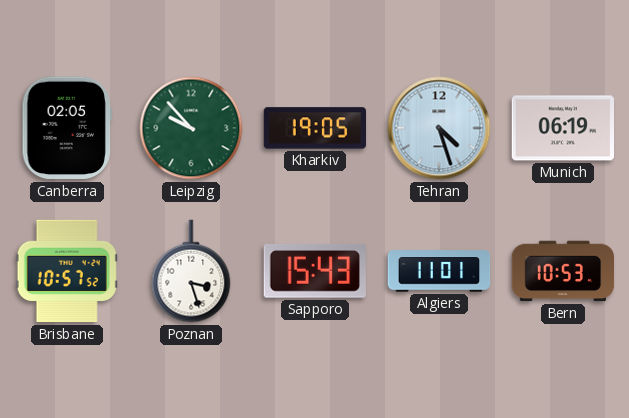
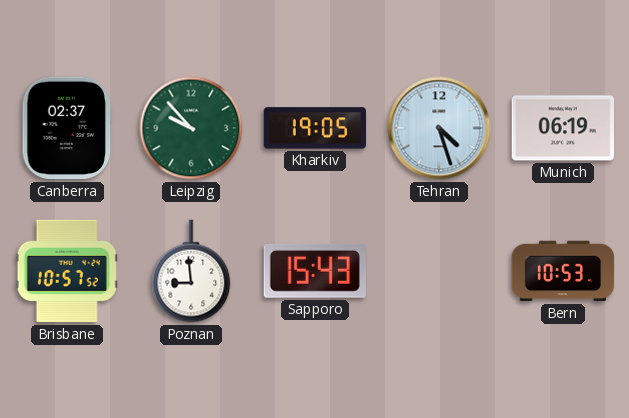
Canberra: 02:05 -> 02:37 (67, 128)
Poznan: 3:27 -> 8:59 (191, 271)
Algiers: 11:01 -> none (439, 271)
